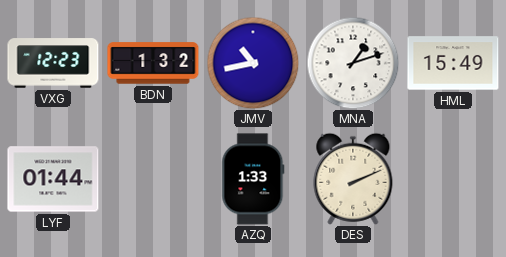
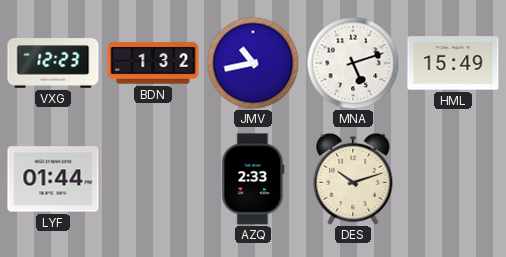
MNA: 1:12 -> 5:12 (353, 63)
AZQ: 1:33 -> 2:33 (253, 179)
DES: 2:11 -> 10:12 (353, 179)
